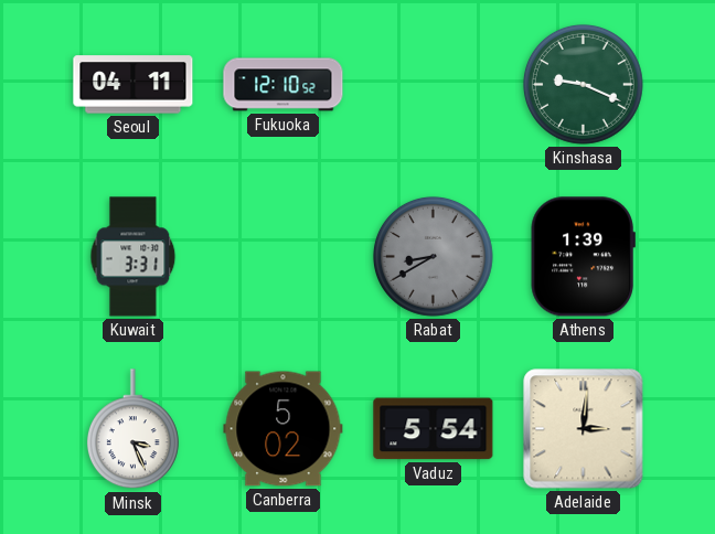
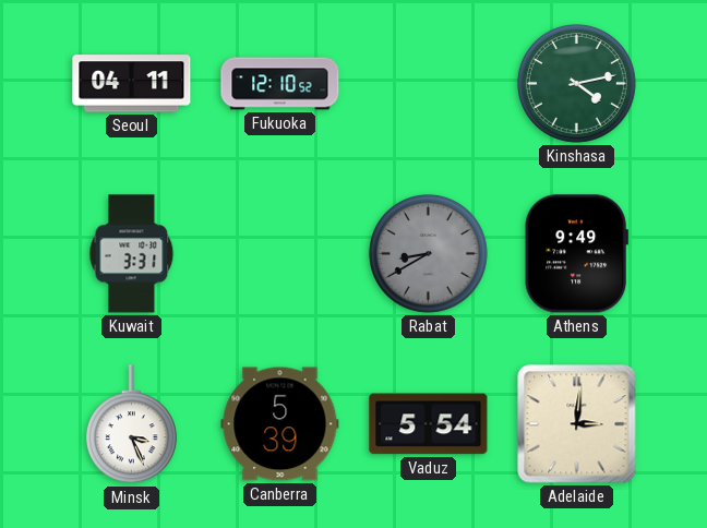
Kinshasa: 9:19 -> 4:13 (576, 83)
Athens: 1:39 -> 9:49 (576, 254)
Canberra: 5:02 -> 5:39 (280, 424)
